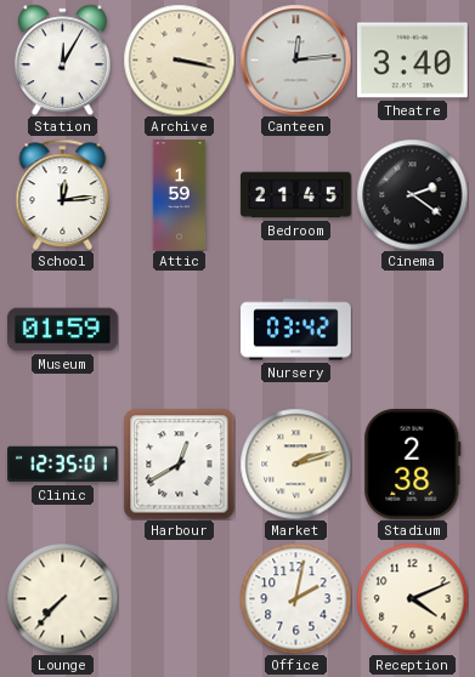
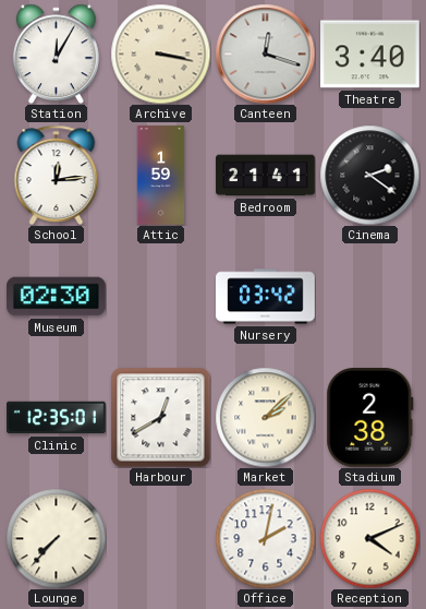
Canteen: 12:14 -> 12:18 (265, 53)
Bedroom: 21:45 -> 21:41 (266, 176)
Museum: 01:59 -> 02:30 (57, 297)
Market: 2:12 -> 2:08 (265, 417)
